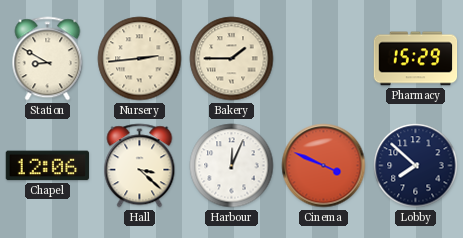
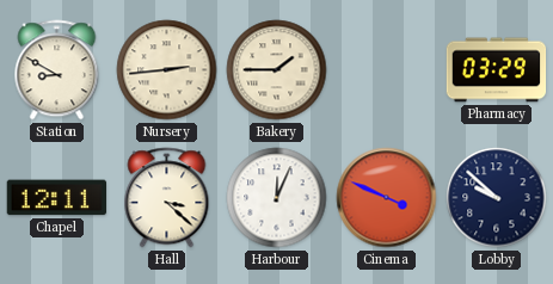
Pharmacy: 15:29 -> 03:29 (497, 70)
Chapel: 12:06 -> 12:11 (57, 198)
Lobby: 7:52 -> 9:52 (497, 198)
